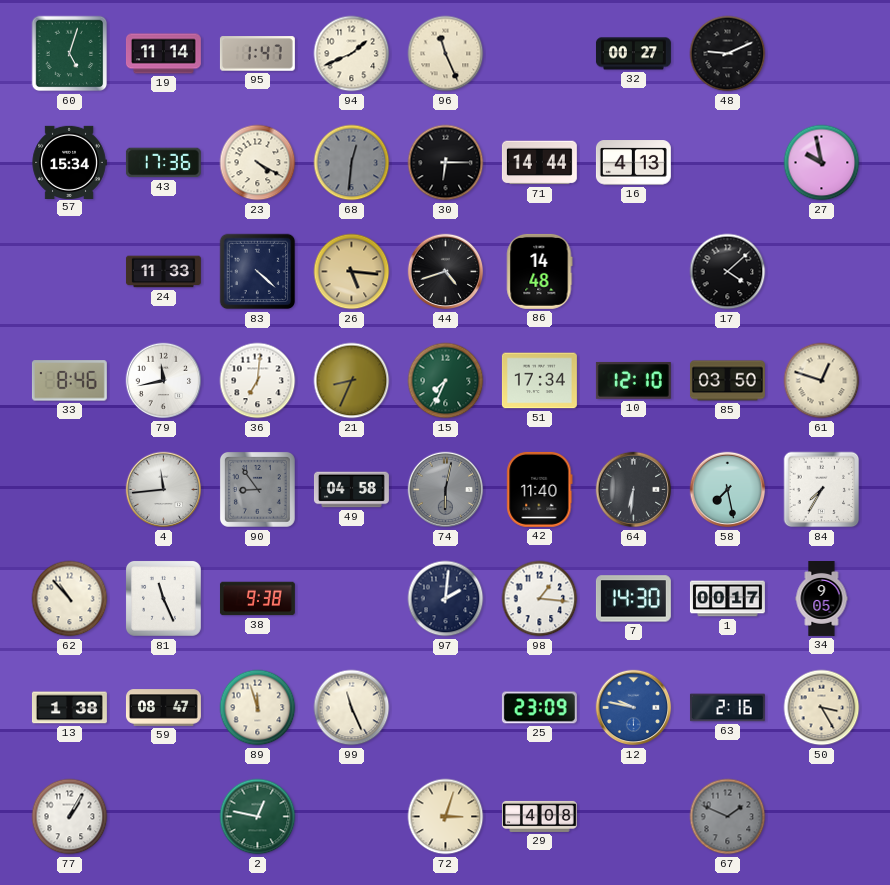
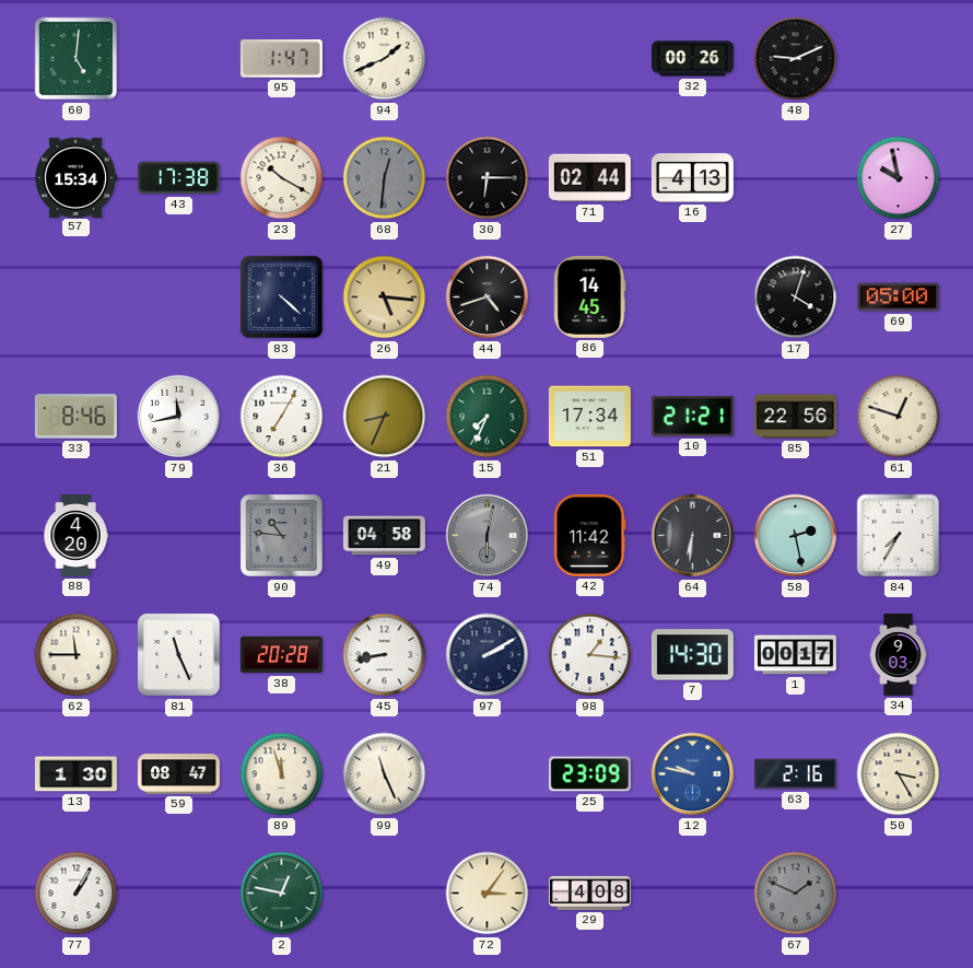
60: 5:03 -> 5:01 (77, 59)
19: 11:14 -> none (163, 54)
96: 11:26 -> none (446, 54)
32: 00:27 -> 00:26 (692, 59)
43: 17:36 -> 17:38 (178, 178)
23: 4:20 -> 10:20 (282, 178)
71: 14:44 -> 02:44 (589, 178)
24: 11:33 -> none (163, 272)
86: 14:48 -> 14:45 (590, 296)
17: 4:08 -> 4:03 (796, 298)
69: none -> 05:00 (898, 298)
36: 7:01 -> 7:05 (282, 417)
10: 12:10 -> 21:21 (692, 416)
85: 03:50 -> 22:56 (795, 417)
88: none -> 4:20 (75, 536)
4: 11:44 -> none (164, 490)
90: 8:54 -> 10:46 (281, 535)
42: 11:40 -> 11:42 (590, 535)
58: 7:28 -> 2:28 (796, 536)
62: 10:53 -> 11:45 (77, 655)
38: 9:38 -> 20:28 (281, 655)
45: none -> 8:43 (385, 655)
97: 2:01 -> 2:10 (488, 655)
34: 9:05 -> 9:03 (899, 655)
13: 1:38 -> 1:30 (75, 774)
72: 3:03 -> 3:06 (488, 894)
